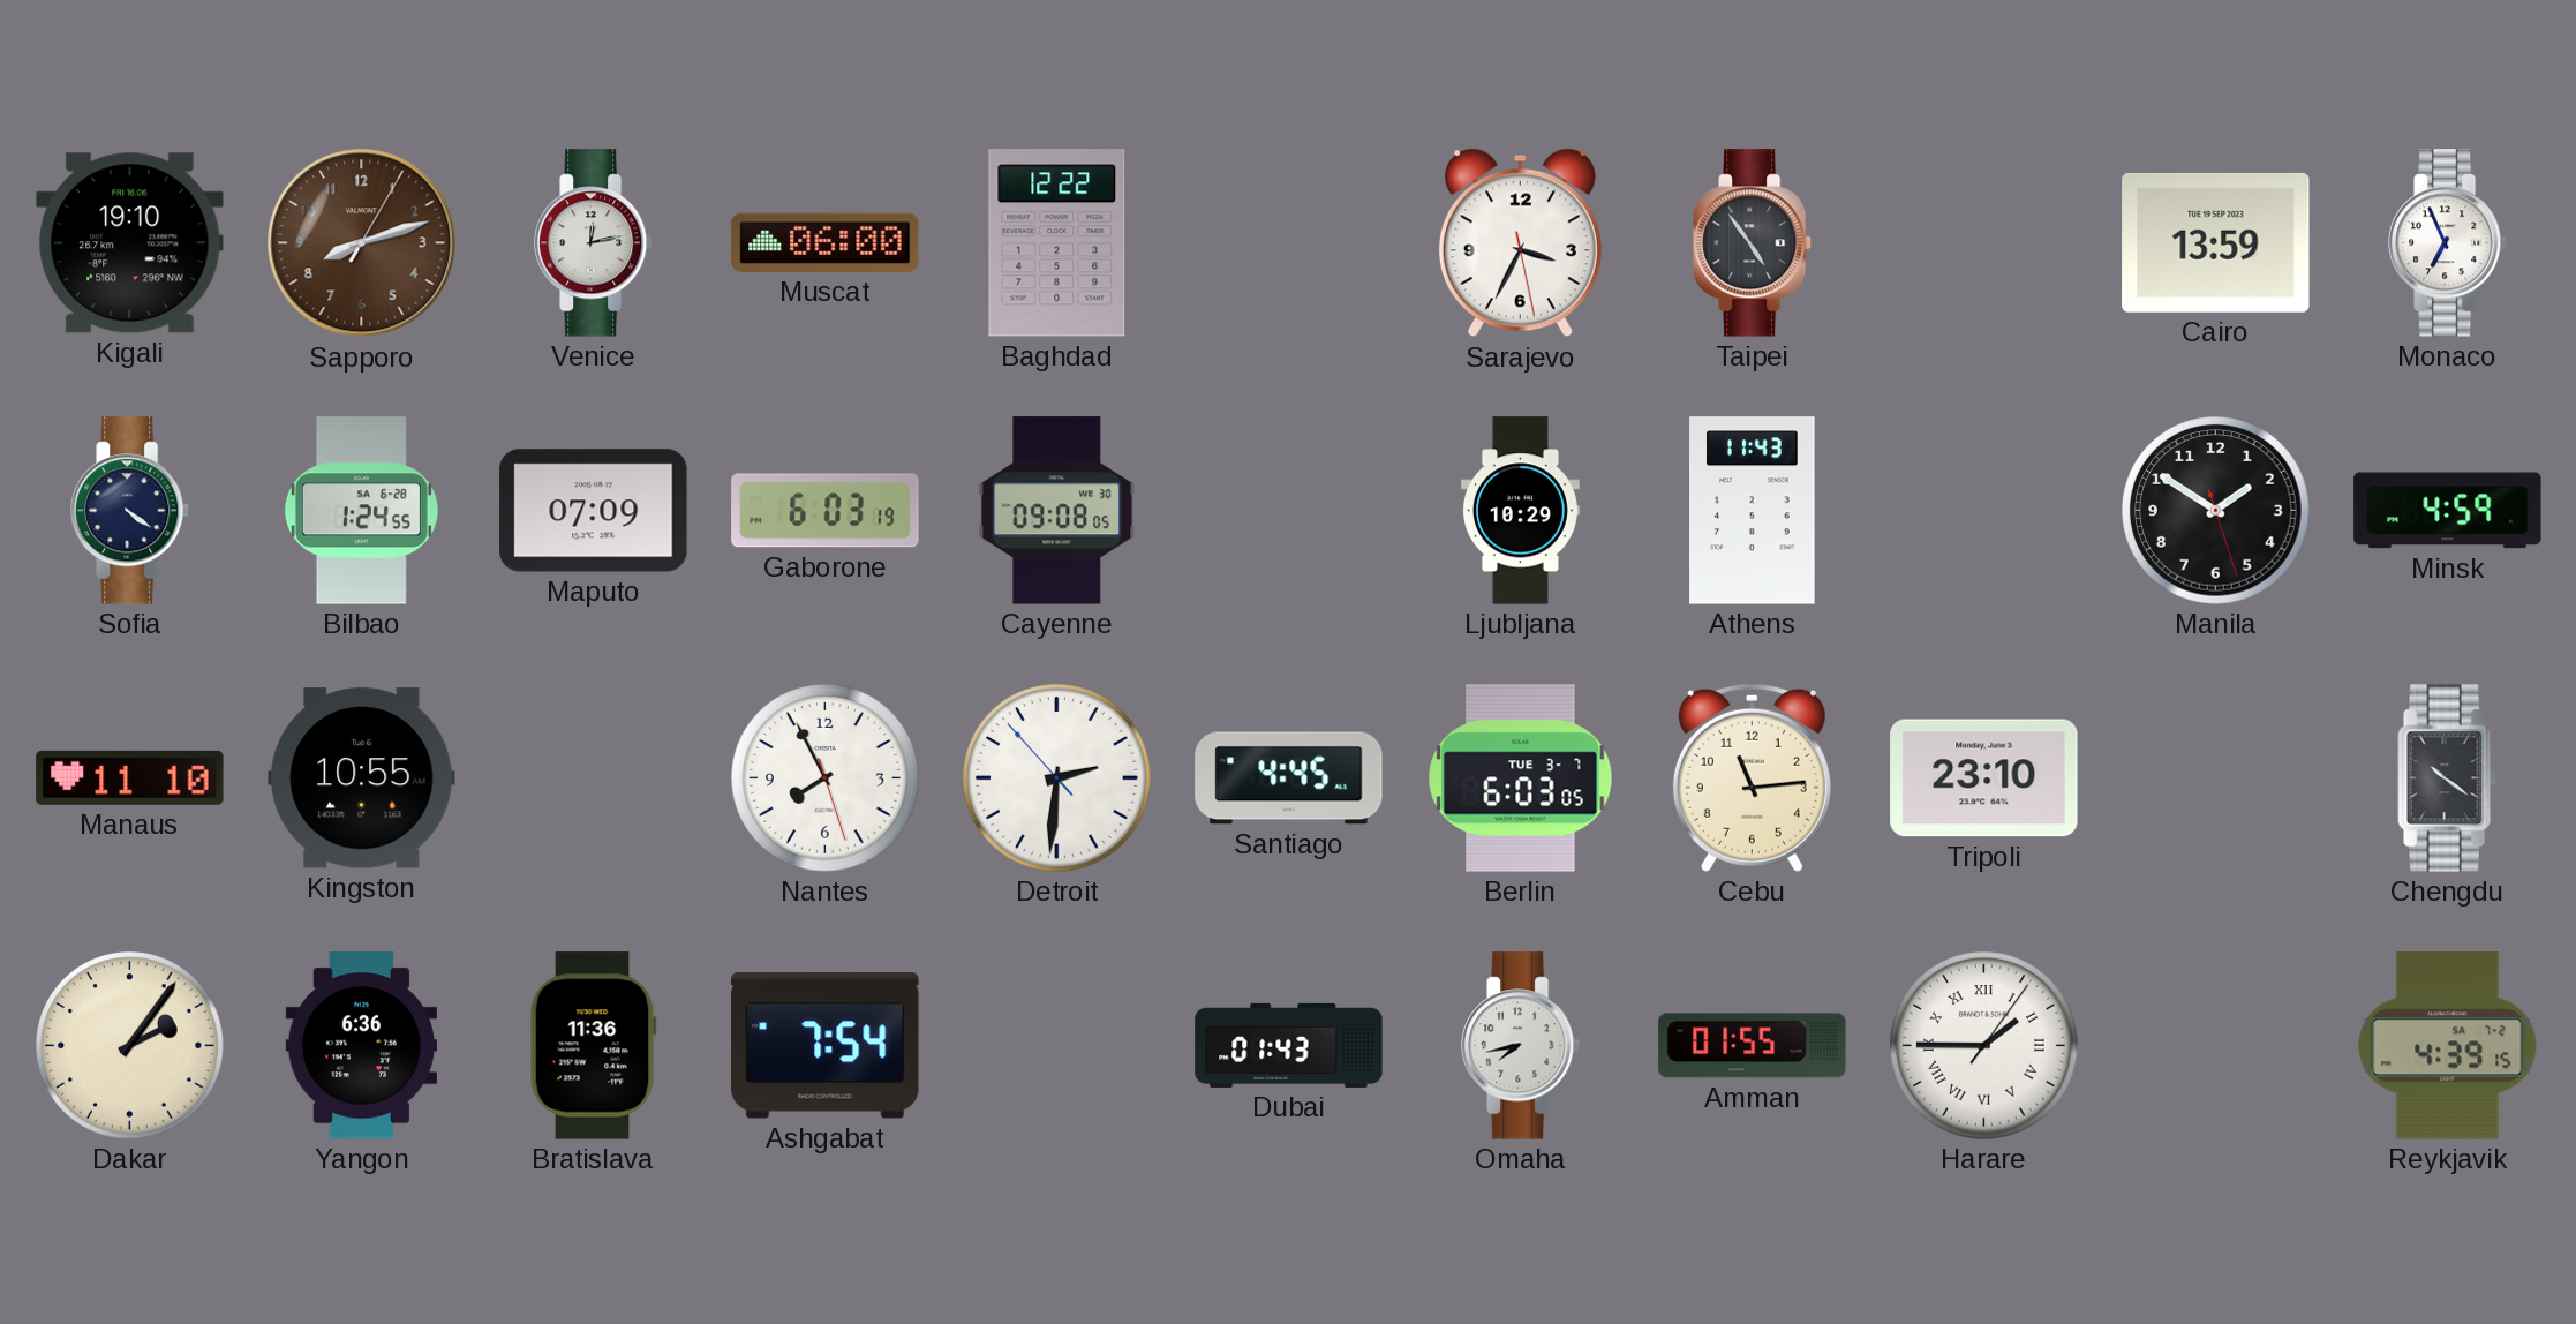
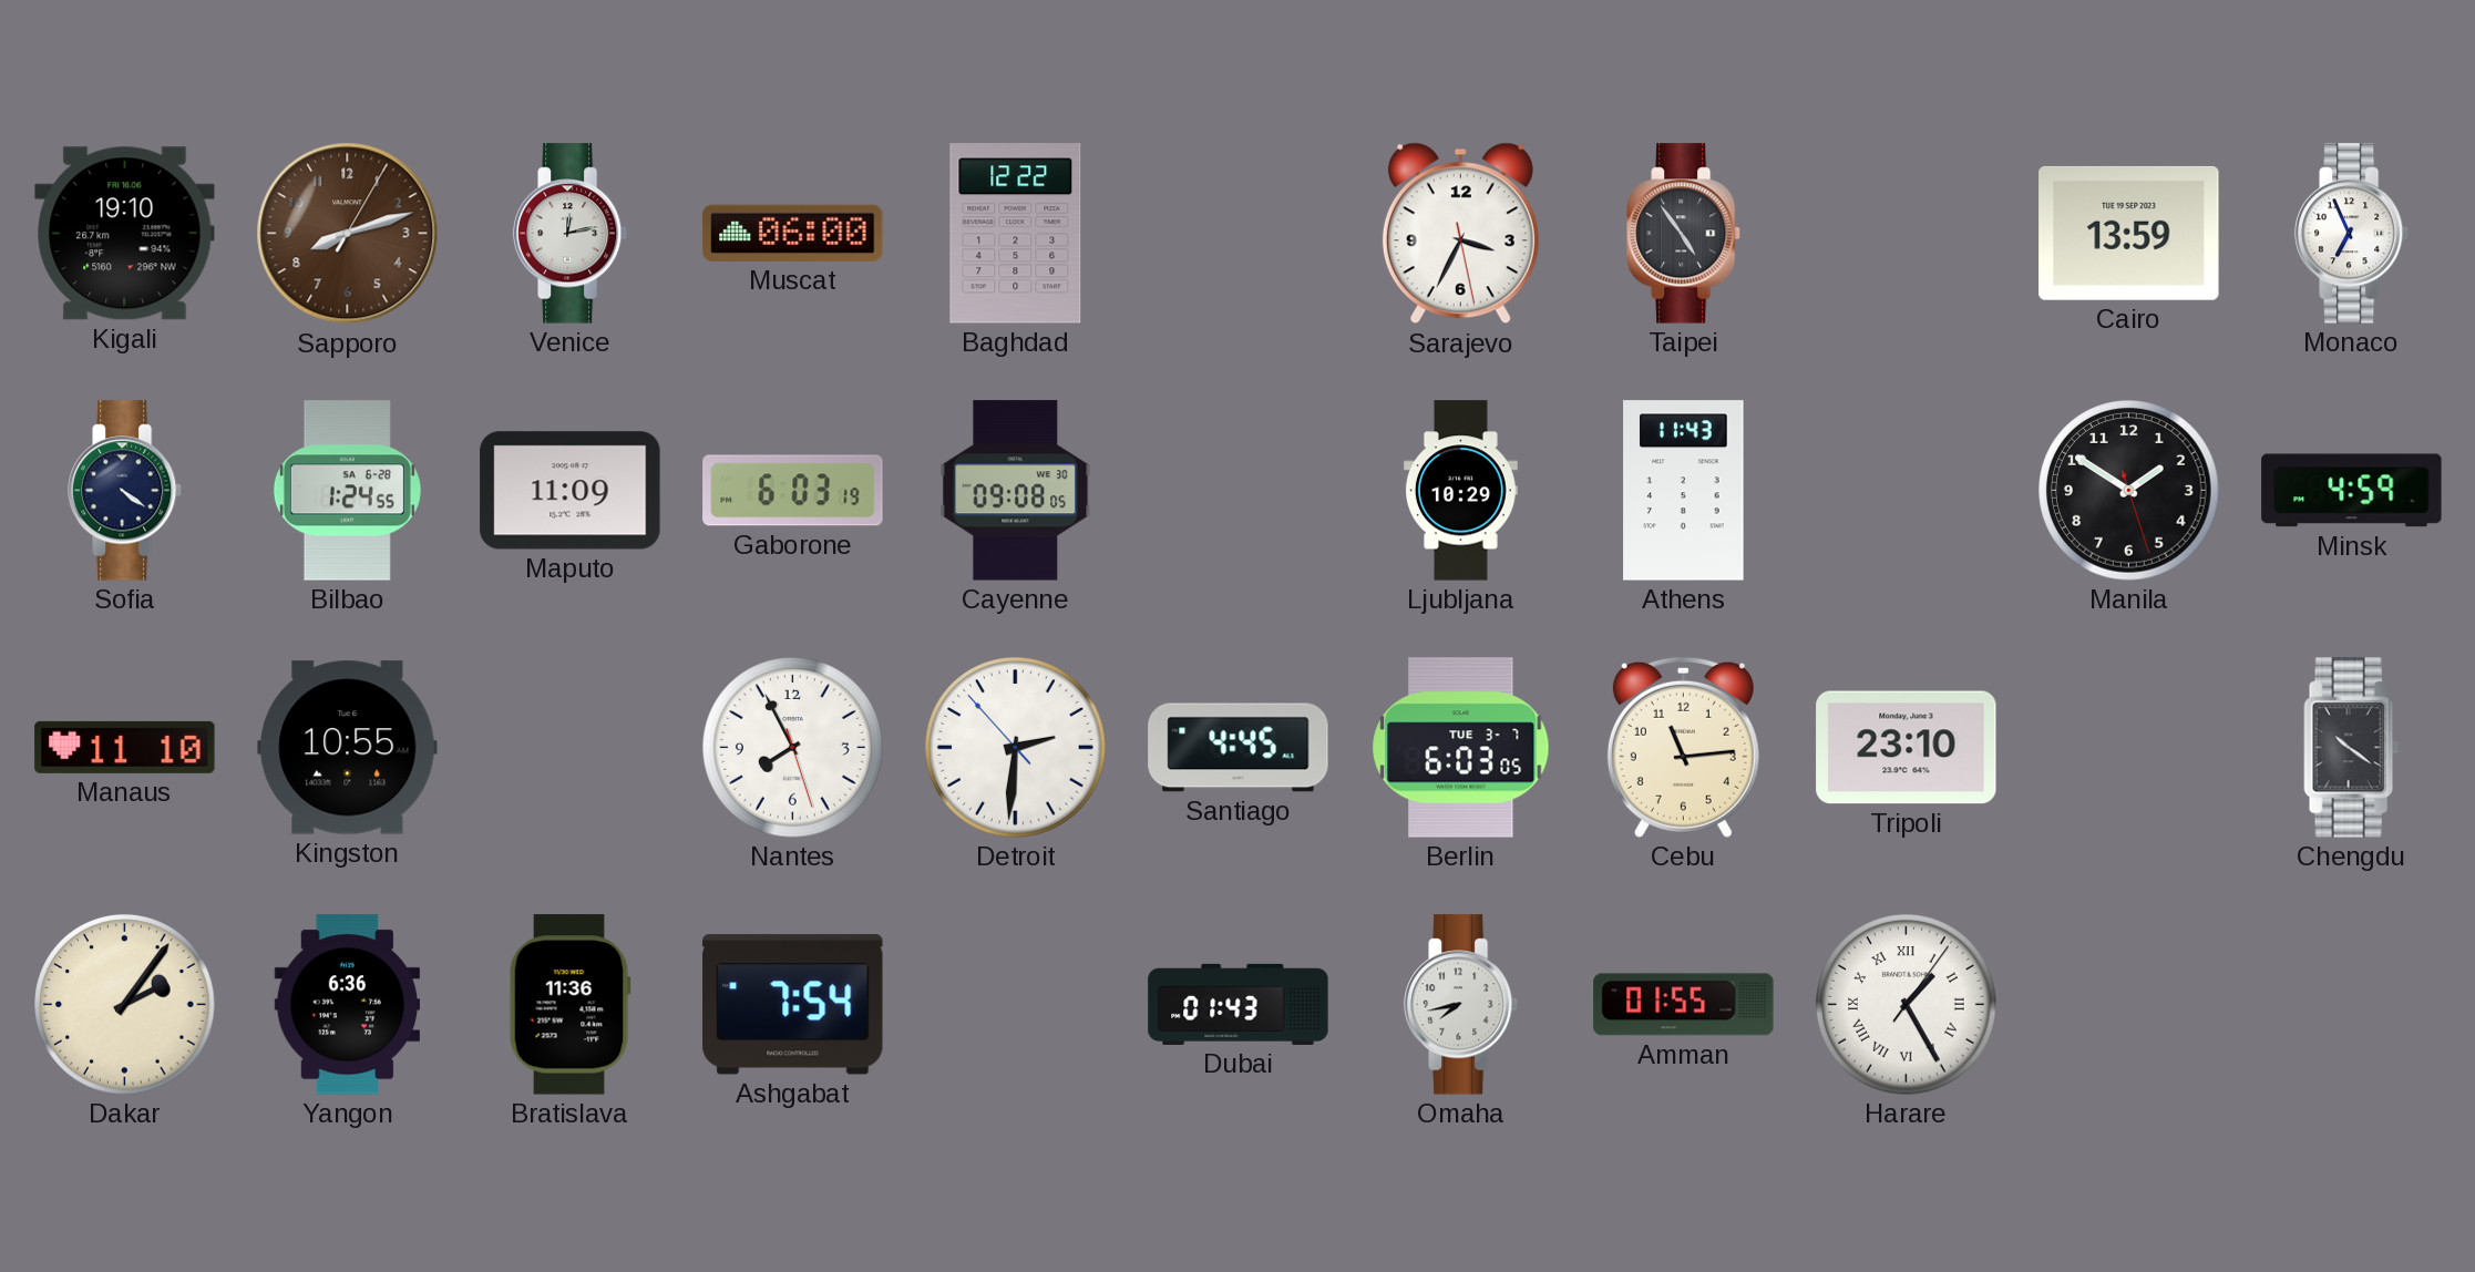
Maputo: 07:09 -> 11:09 (571, 491)
Harare: 1:45 -> 1:25 (1907, 1005)
Reykjavik: 4:39 -> none (2448, 1046)
